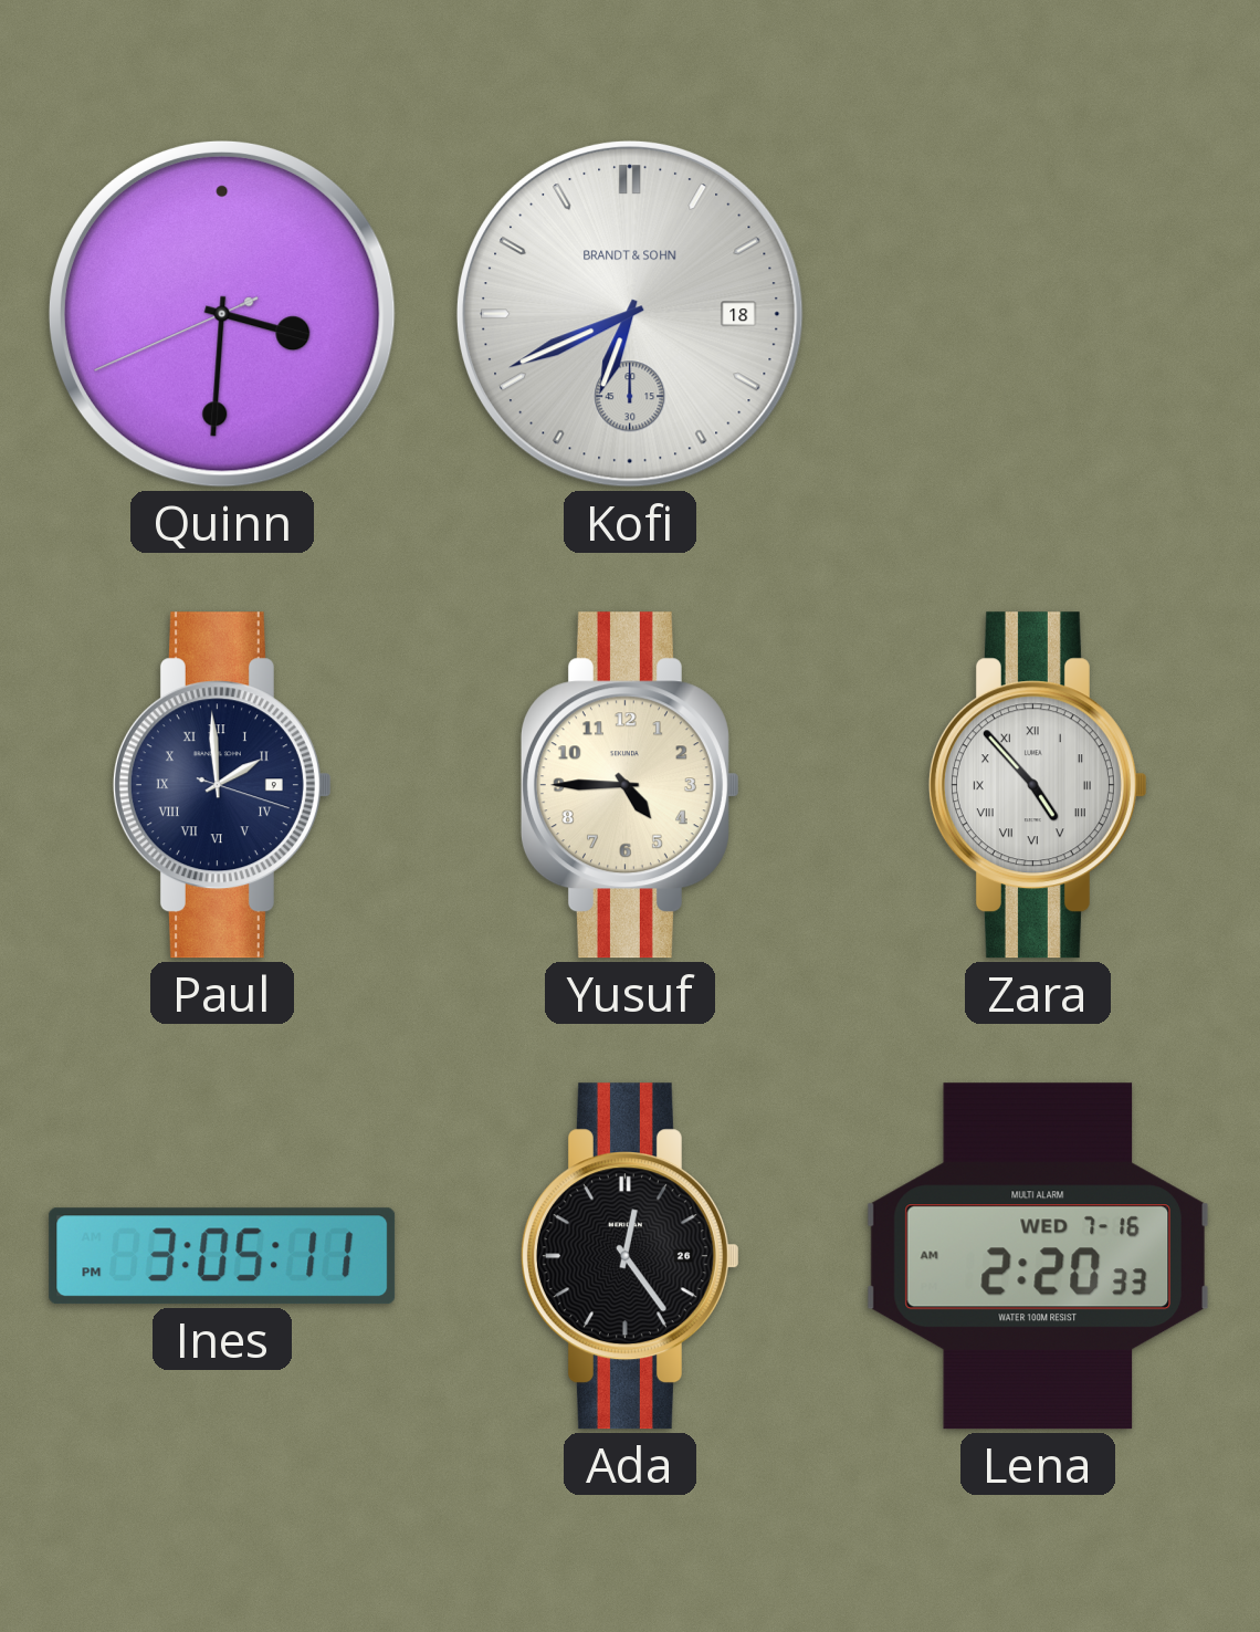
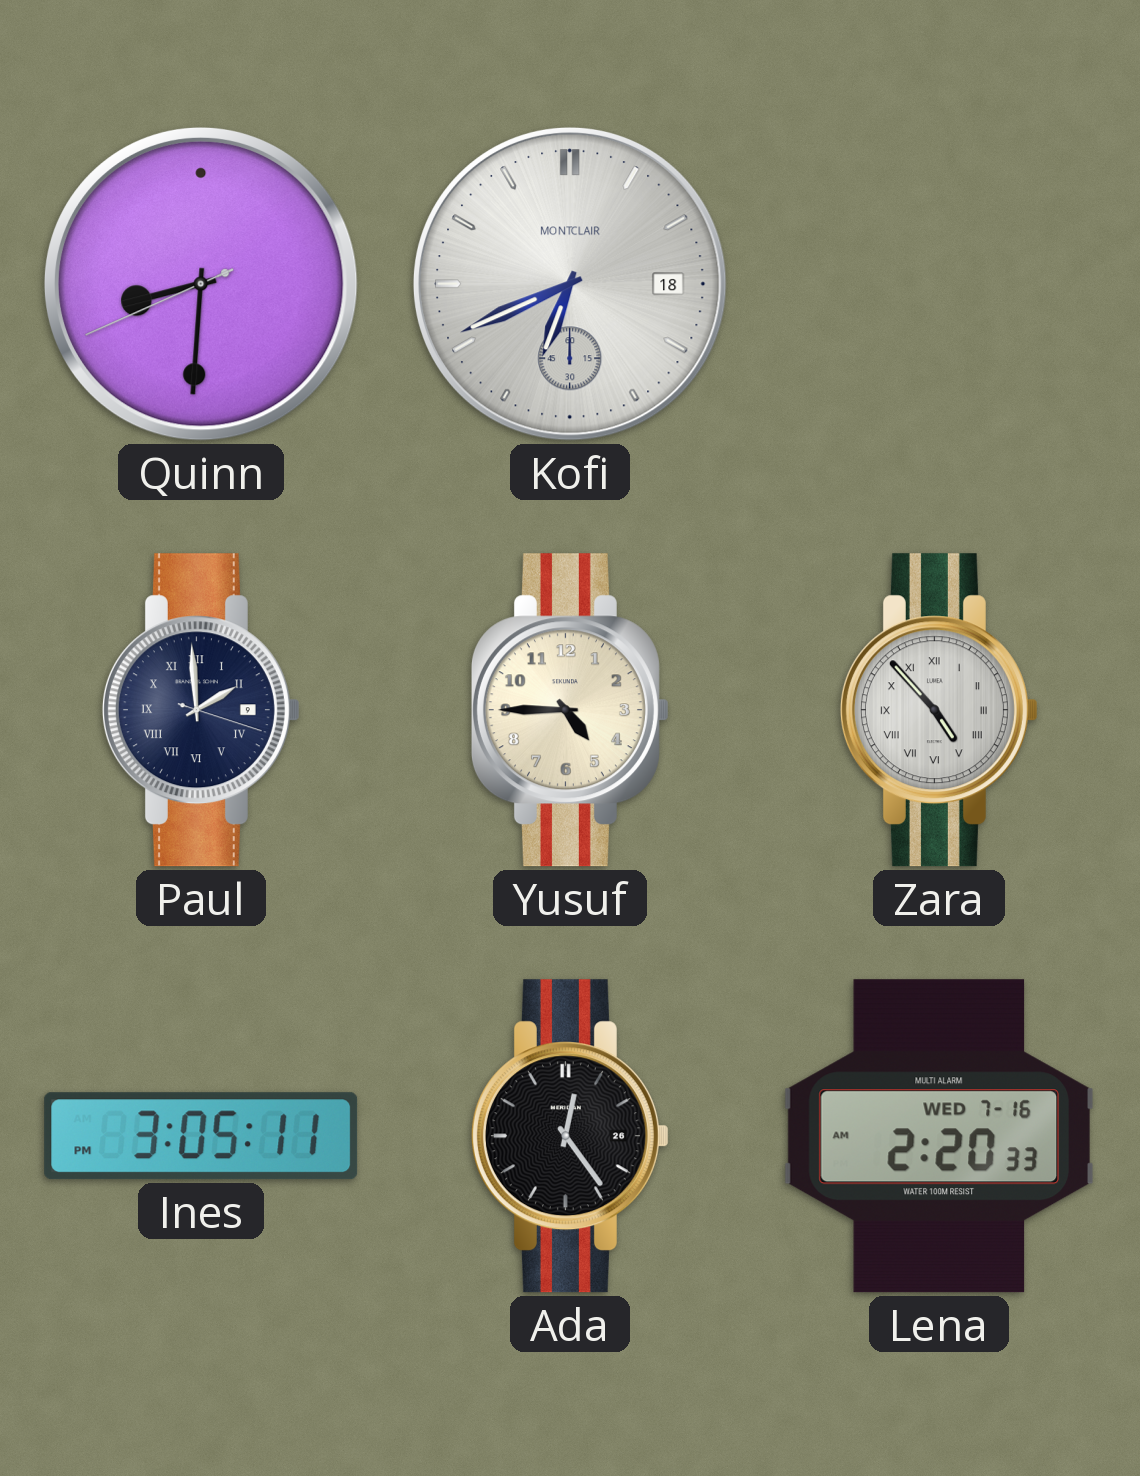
Quinn: 3:30 -> 8:30 (201, 284)
Kofi brand: BRANDT & SOHN -> MONTCLAIR (570, 284)
